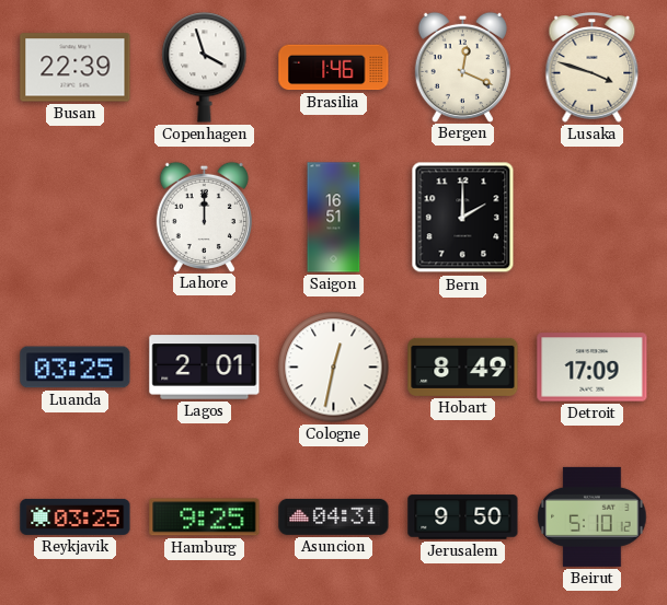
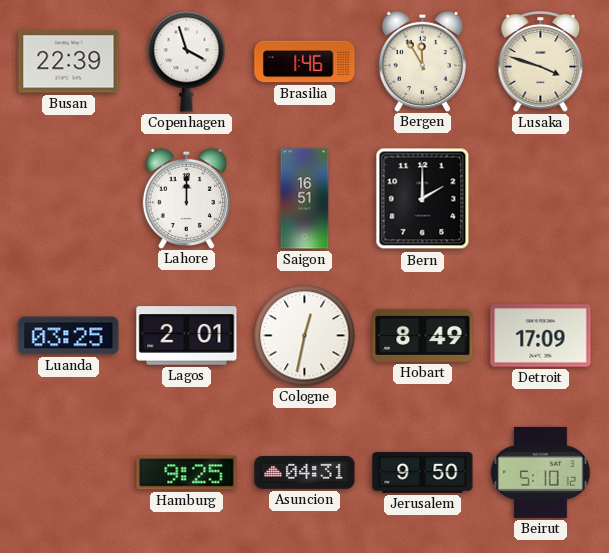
Bergen: 12:19 -> 11:55 (422, 61)
Reykjavik: 03:25 -> none (76, 516)
